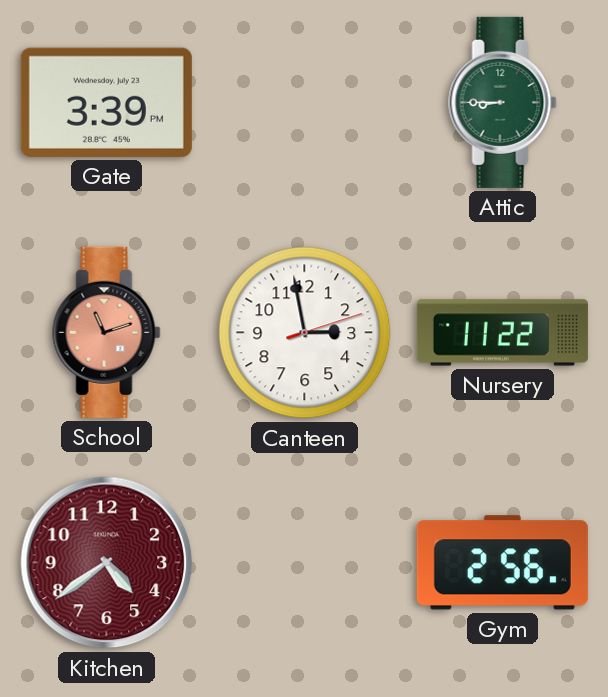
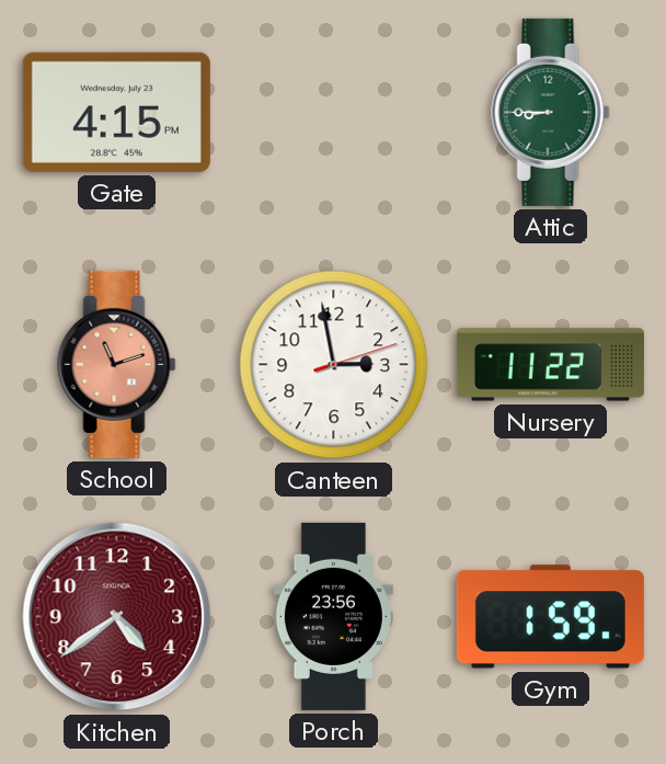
Gate: 3:39 -> 4:15 (116, 112)
Porch: none -> 23:56 (333, 616)
Gym: 2:56 -> 1:59 (550, 617)
